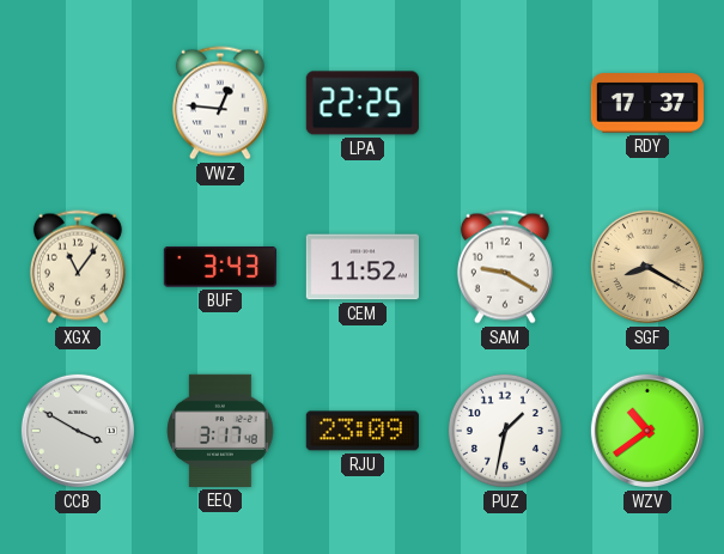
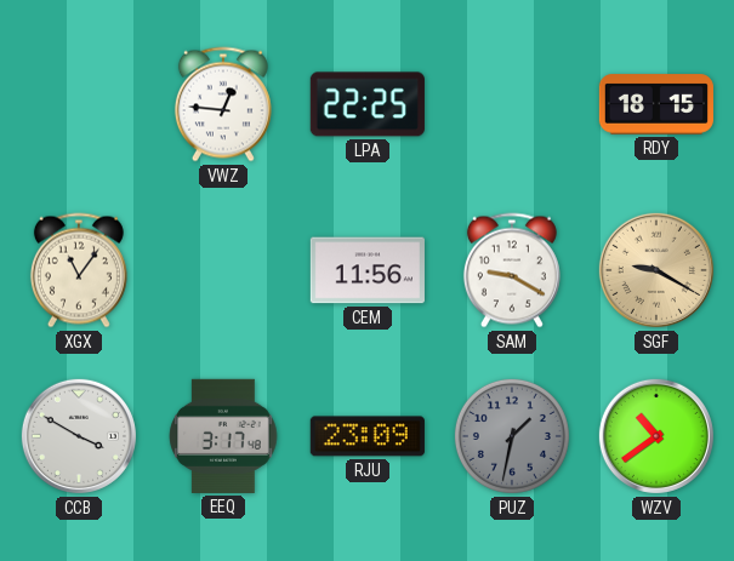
RDY: 17:37 -> 18:15 (655, 104)
BUF: 3:43 -> none (220, 268)
CEM: 11:52 -> 11:56 (368, 270)
SGF: 8:20 -> 9:20 (656, 270)
PUZ dial: white -> grey (512, 436)
